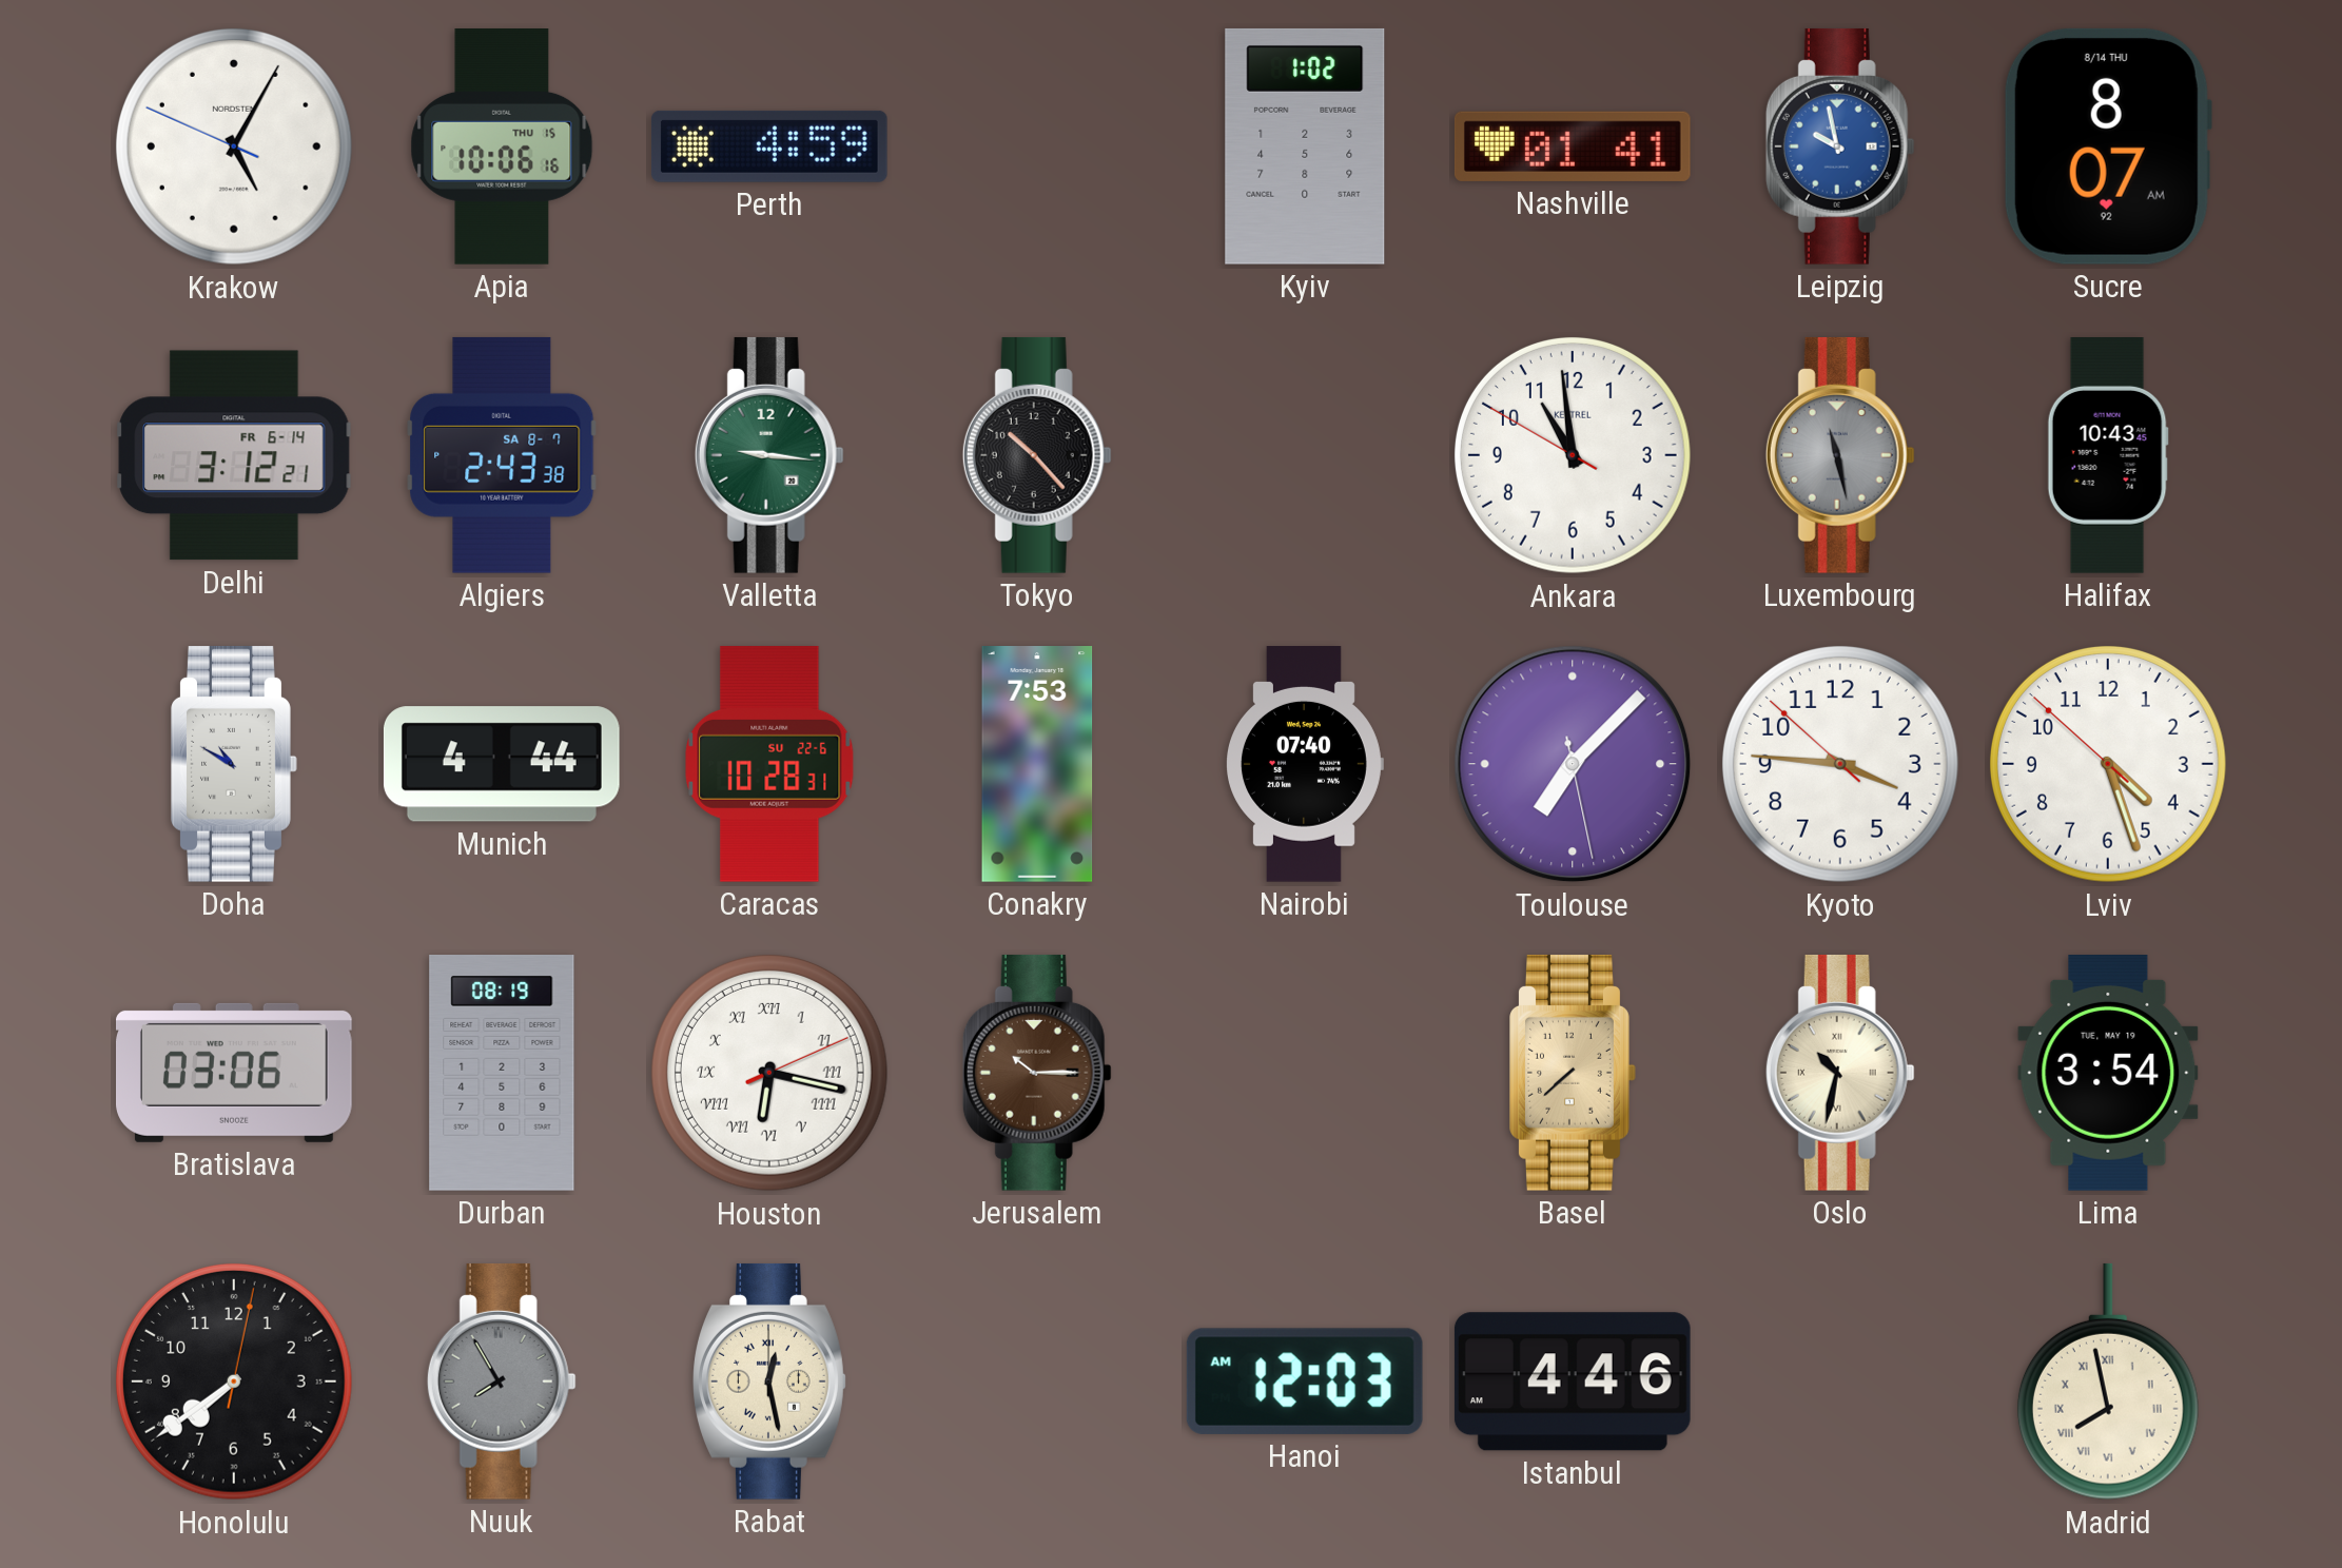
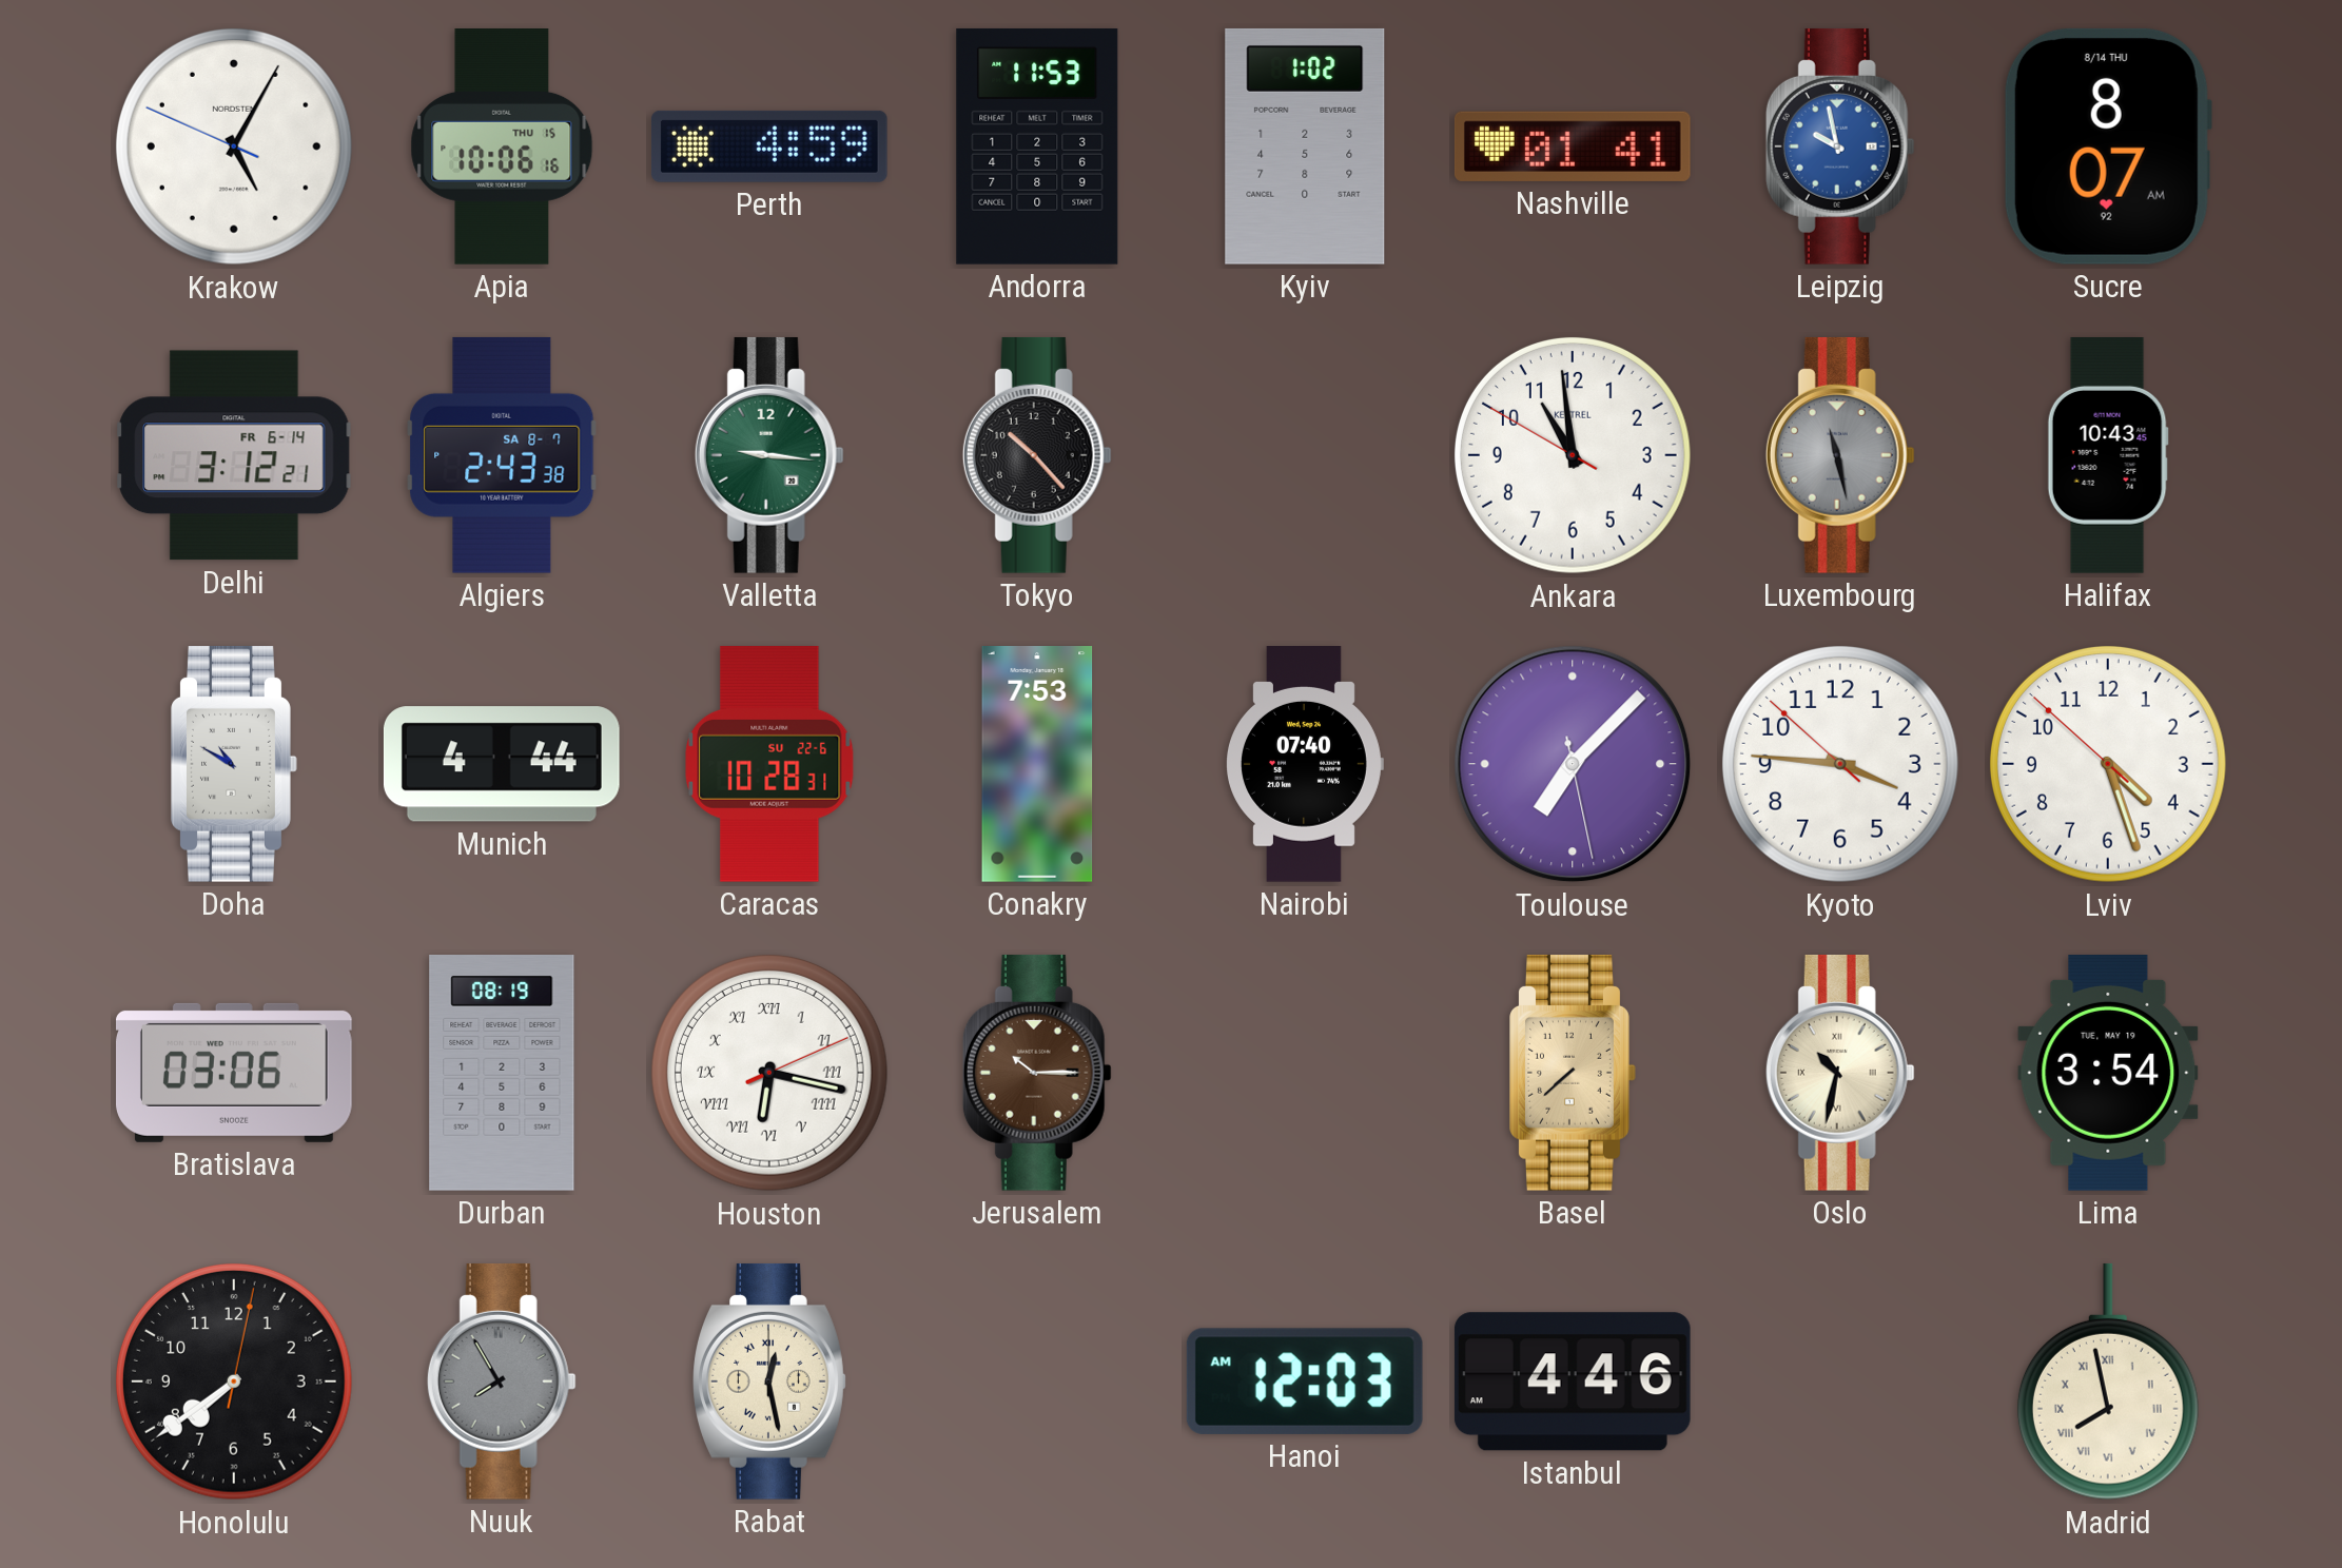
Andorra: none -> 11:53 (1037, 146)
